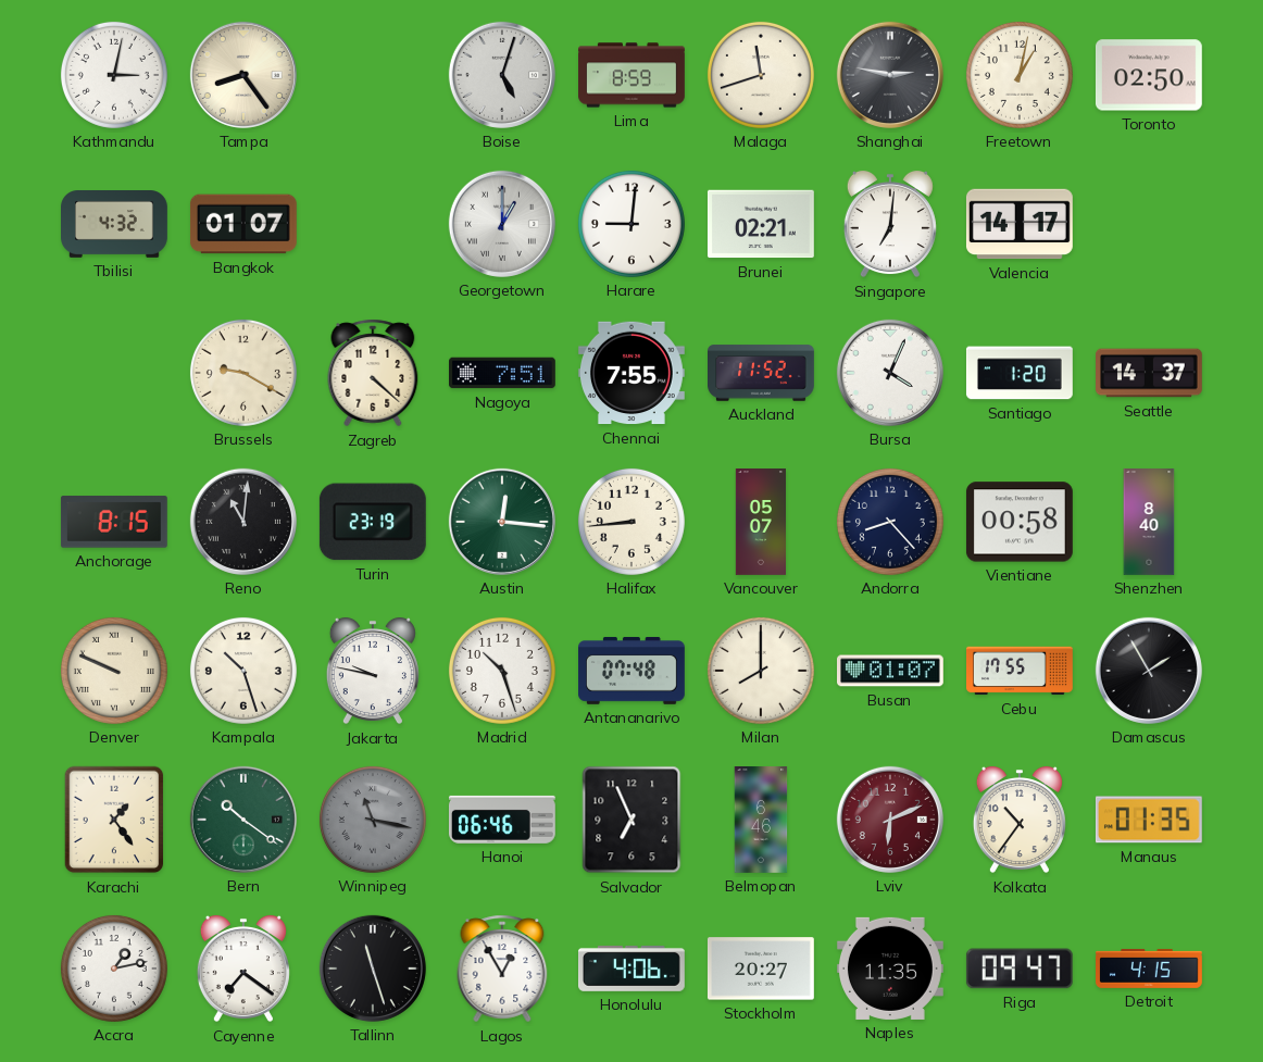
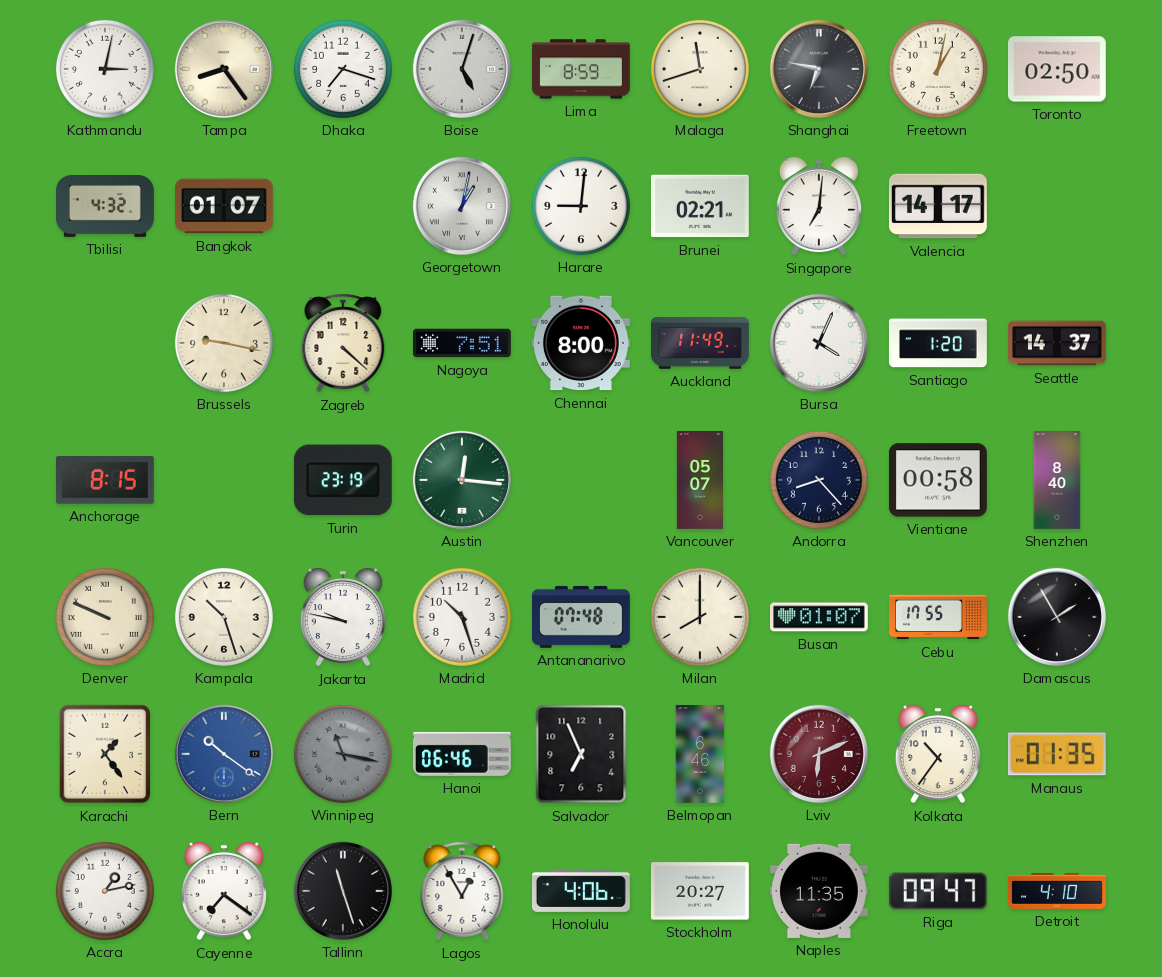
Dhaka: none -> 7:18 (343, 69)
Shanghai: 2:47 -> 6:47 (819, 69)
Georgetown: 1:00 -> 1:02 (462, 206)
Brussels: 9:20 -> 9:17 (224, 343)
Chennai: 7:55 -> 8:00 (581, 343)
Auckland: 11:52 -> 11:49 (701, 343)
Reno: 11:01 -> none (243, 522)
Halifax: 8:44 -> none (631, 522)
Bern dial: green -> blue (224, 754)
Detroit: 4:15 -> 4:10 (1058, 891)
